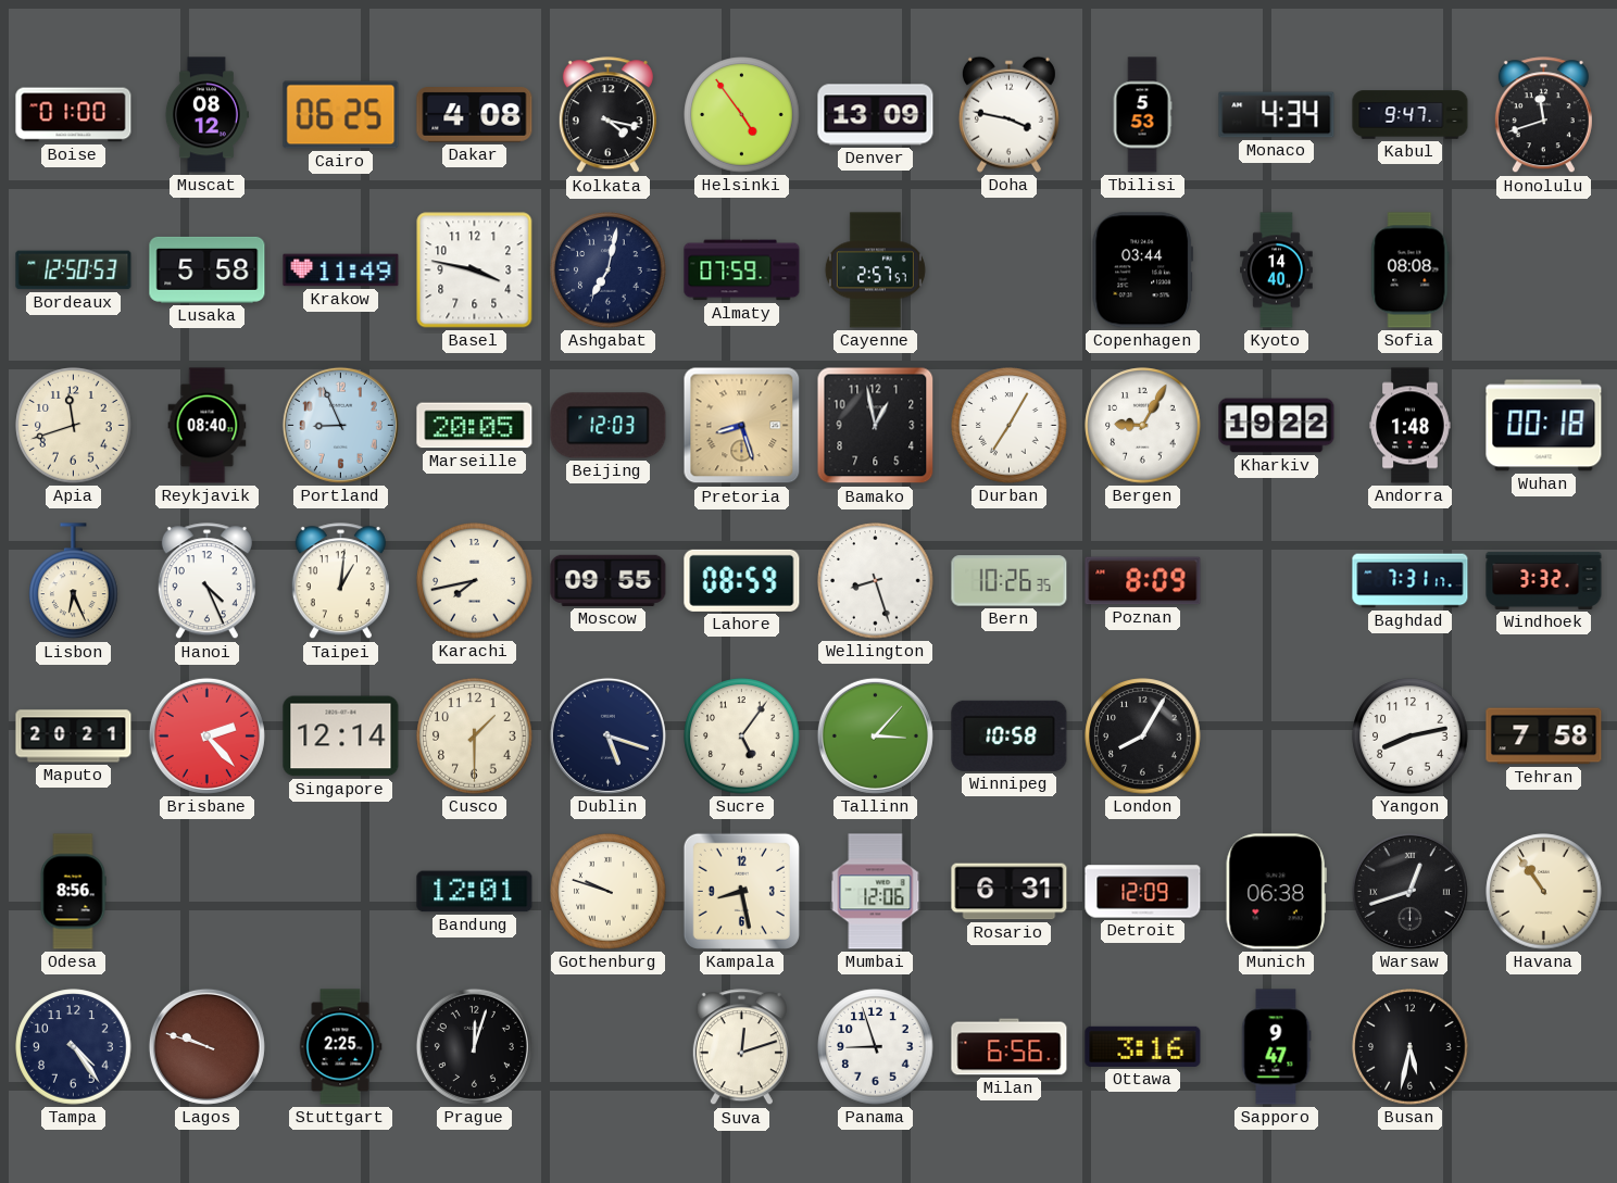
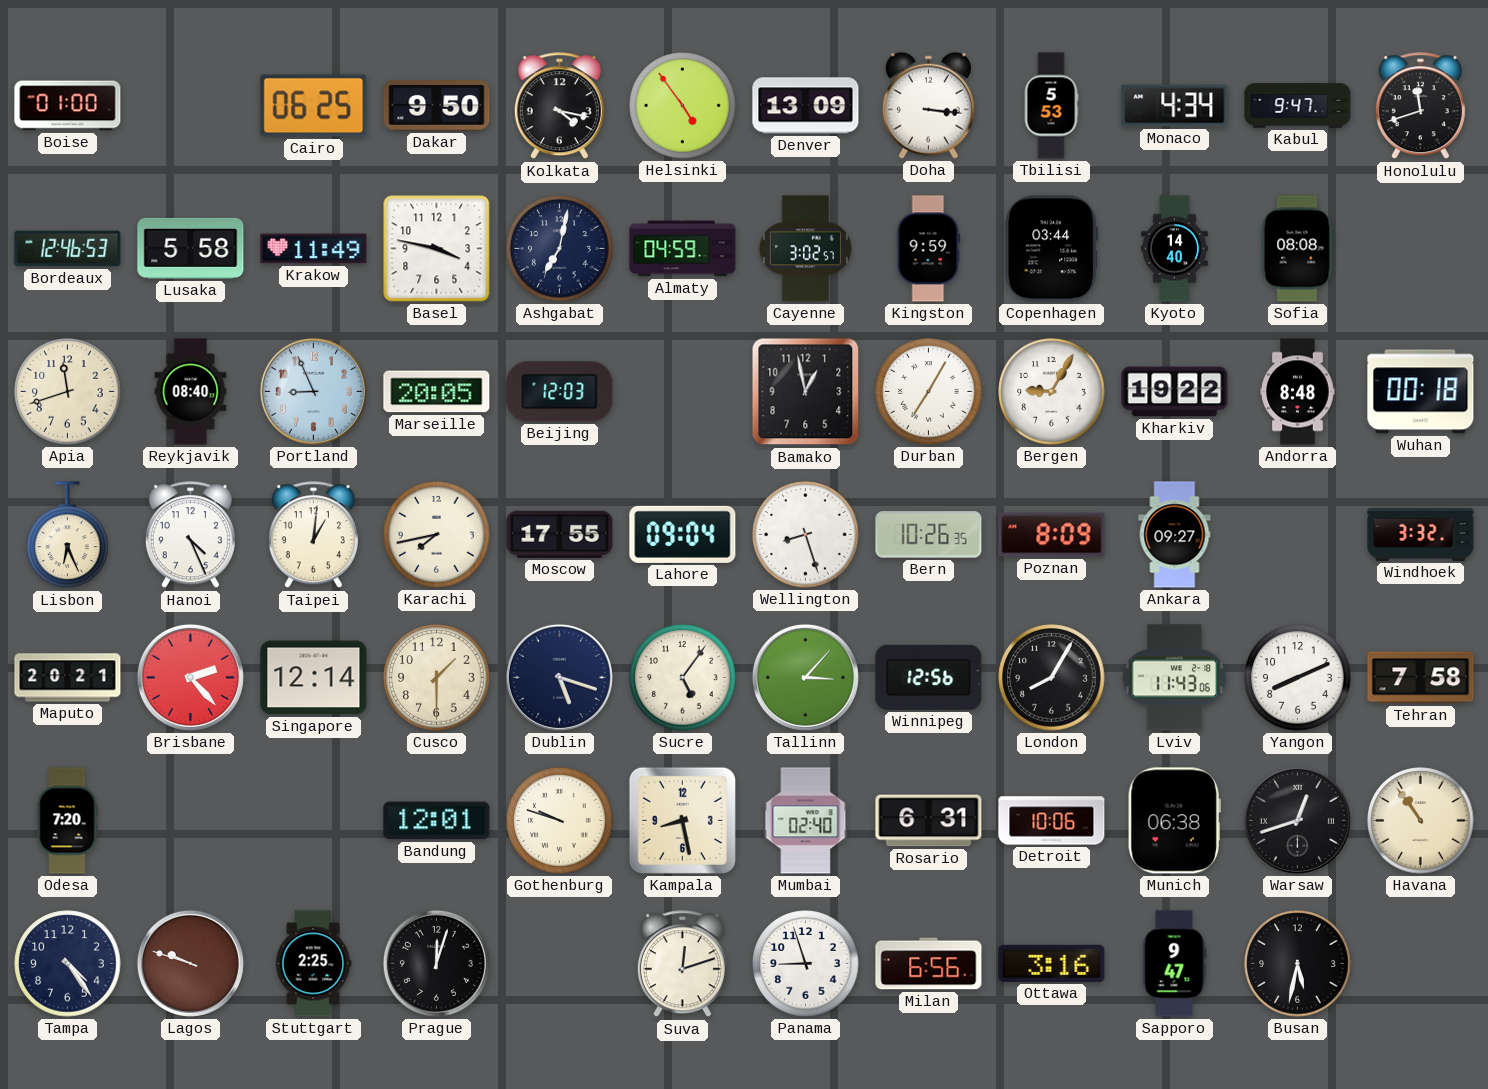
Muscat: 08:12 -> none (206, 115)
Dakar: 4:08 -> 9:50 (437, 106)
Doha: 3:47 -> 3:16 (928, 105)
Bordeaux: 12:50 -> 12:46 (68, 249)
Almaty: 07:59 -> 04:59 (683, 249)
Cayenne: 2:57 -> 3:02 (805, 249)
Kingston: none -> 9:59 (929, 249)
Pretoria: 8:27 -> none (742, 426)
Andorra: 1:48 -> 8:48 (1298, 392)
Moscow: 09:55 -> 17:55 (560, 534)
Lahore: 08:59 -> 09:04 (683, 534)
Ankara: none -> 09:27 (1175, 535)
Baghdad: 7:31 -> none (1411, 581)
Winnipeg: 10:58 -> 12:56 (929, 677)
Lviv: none -> 11:43 (1175, 678)
Yangon: 8:13 -> 8:11 (1298, 678)
Odesa: 8:56 -> 7:20 (67, 821)
Mumbai: 12:06 -> 02:40 (806, 821)
Detroit: 12:09 -> 10:06 (1052, 821)
